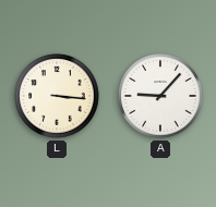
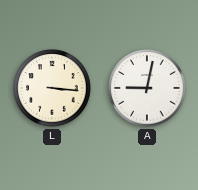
A: 9:07 -> 9:02 (147, 88)
